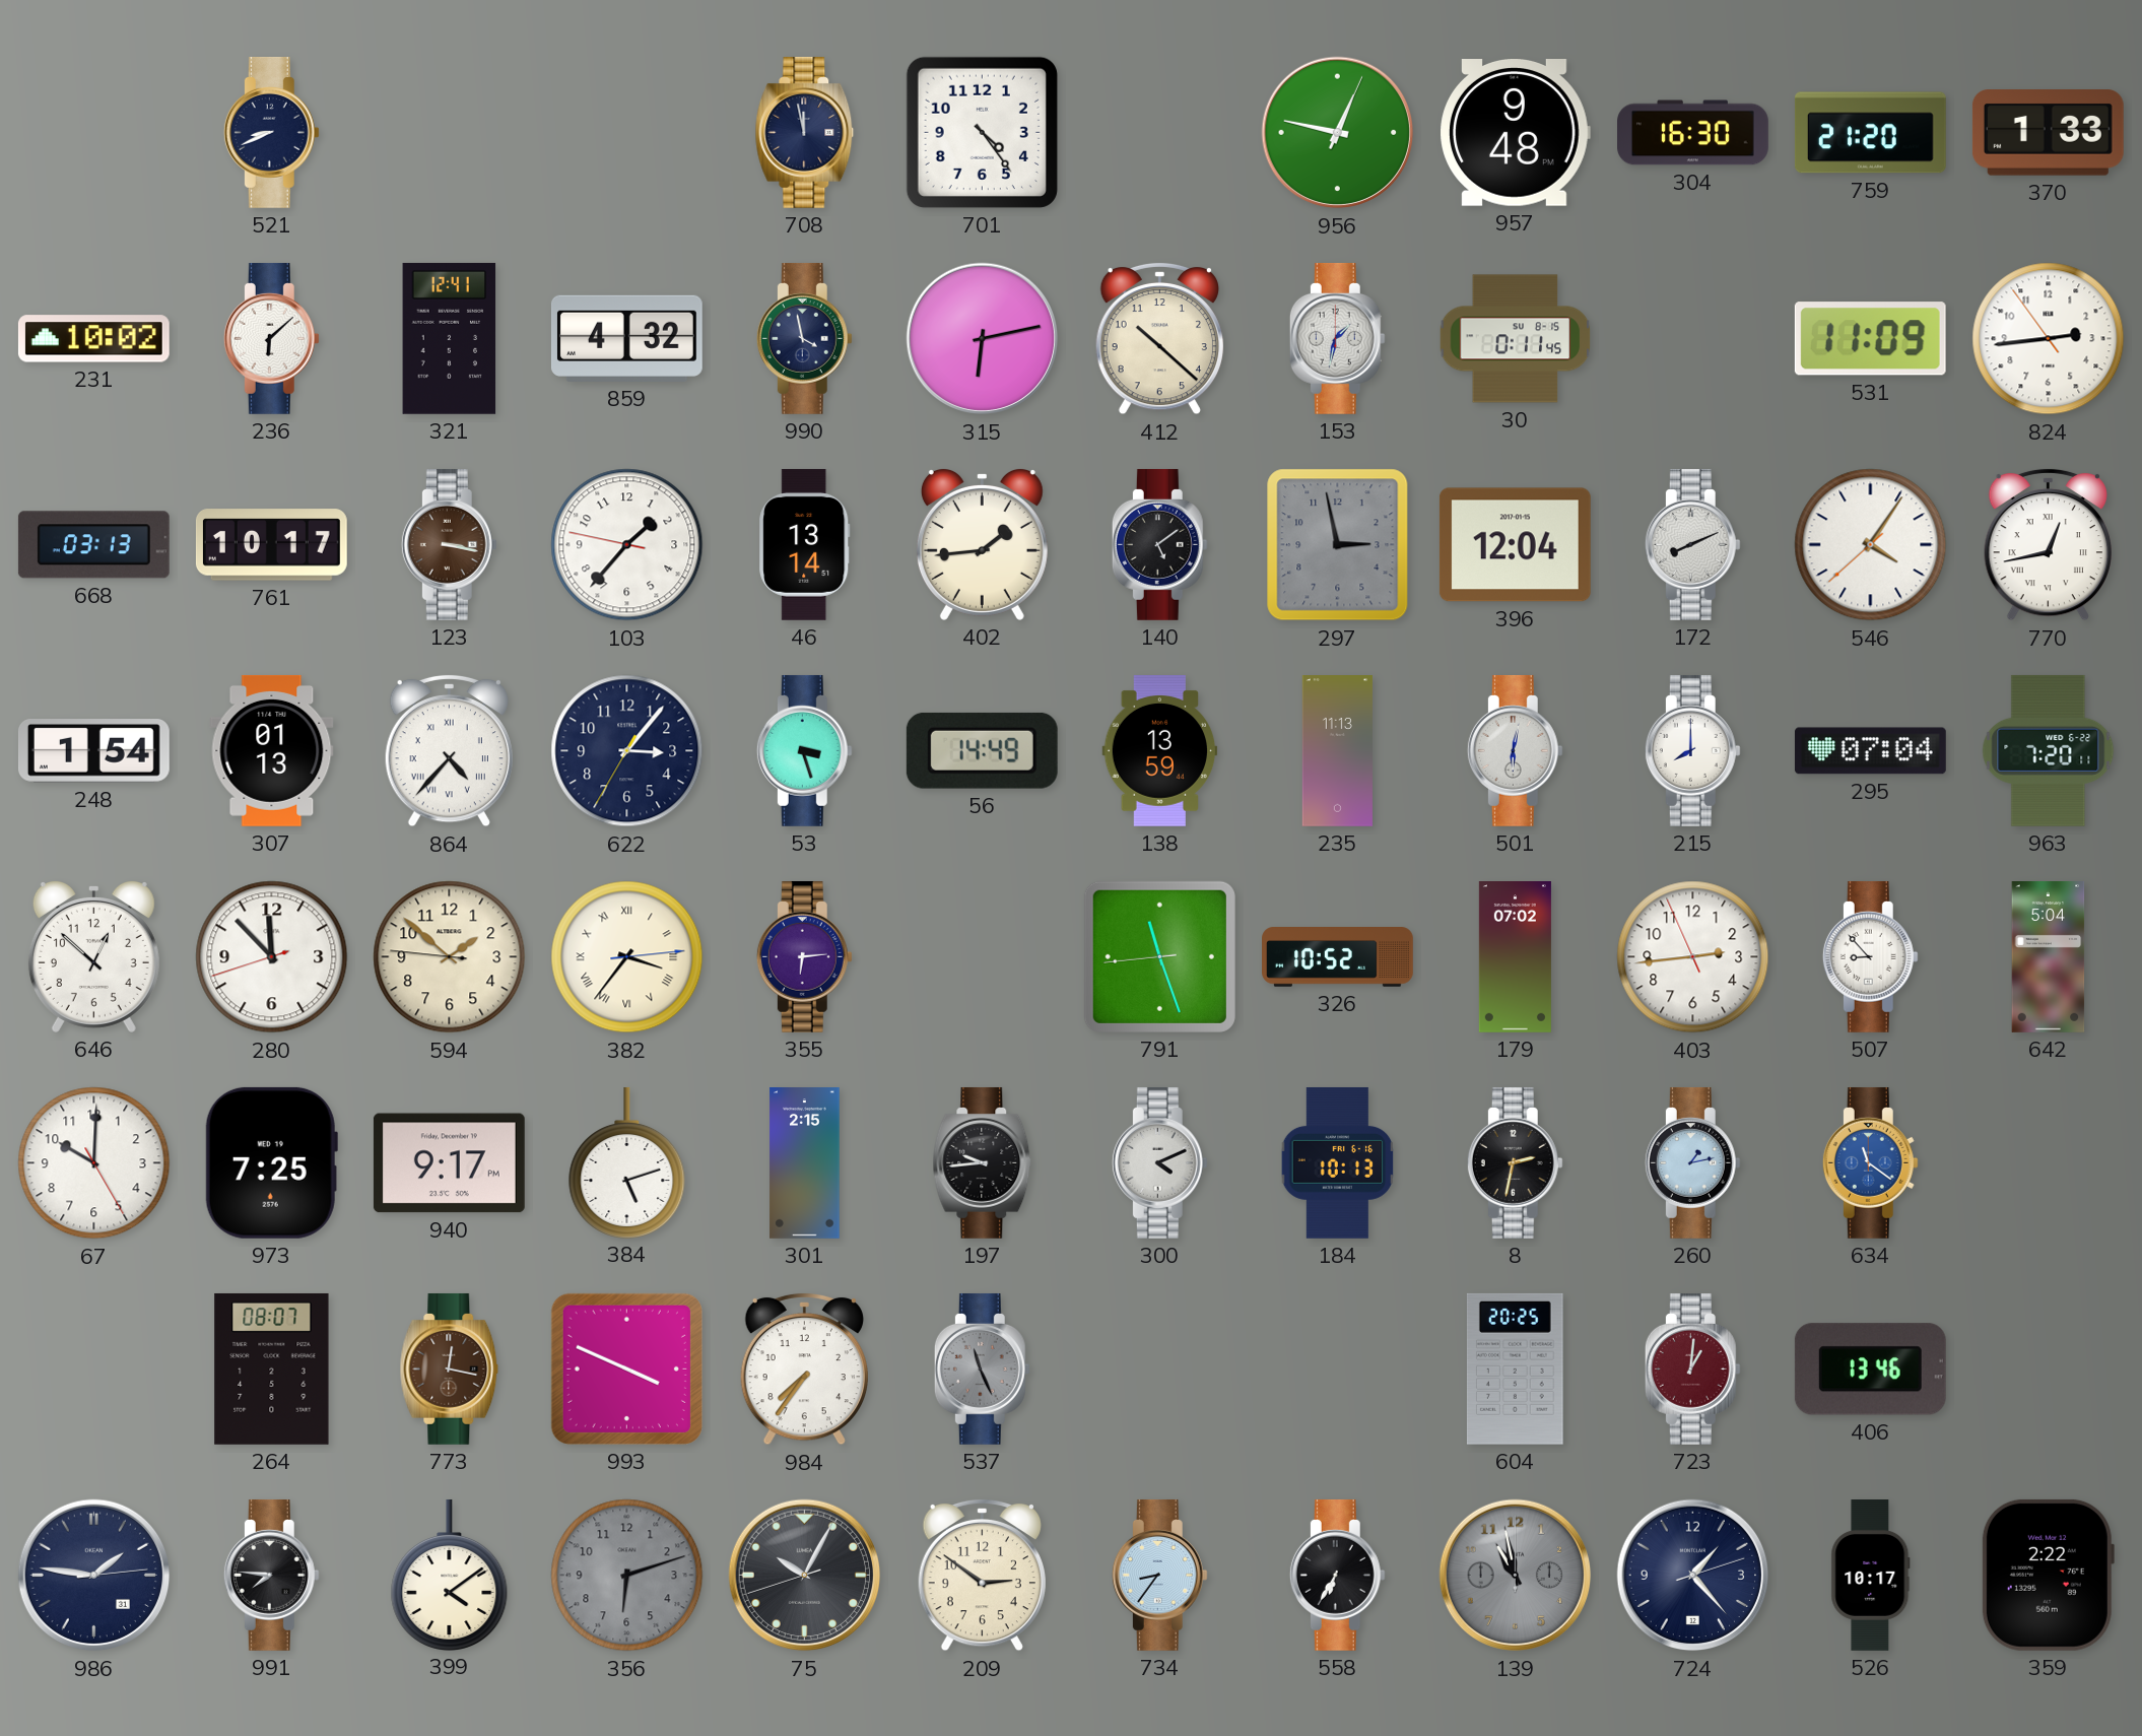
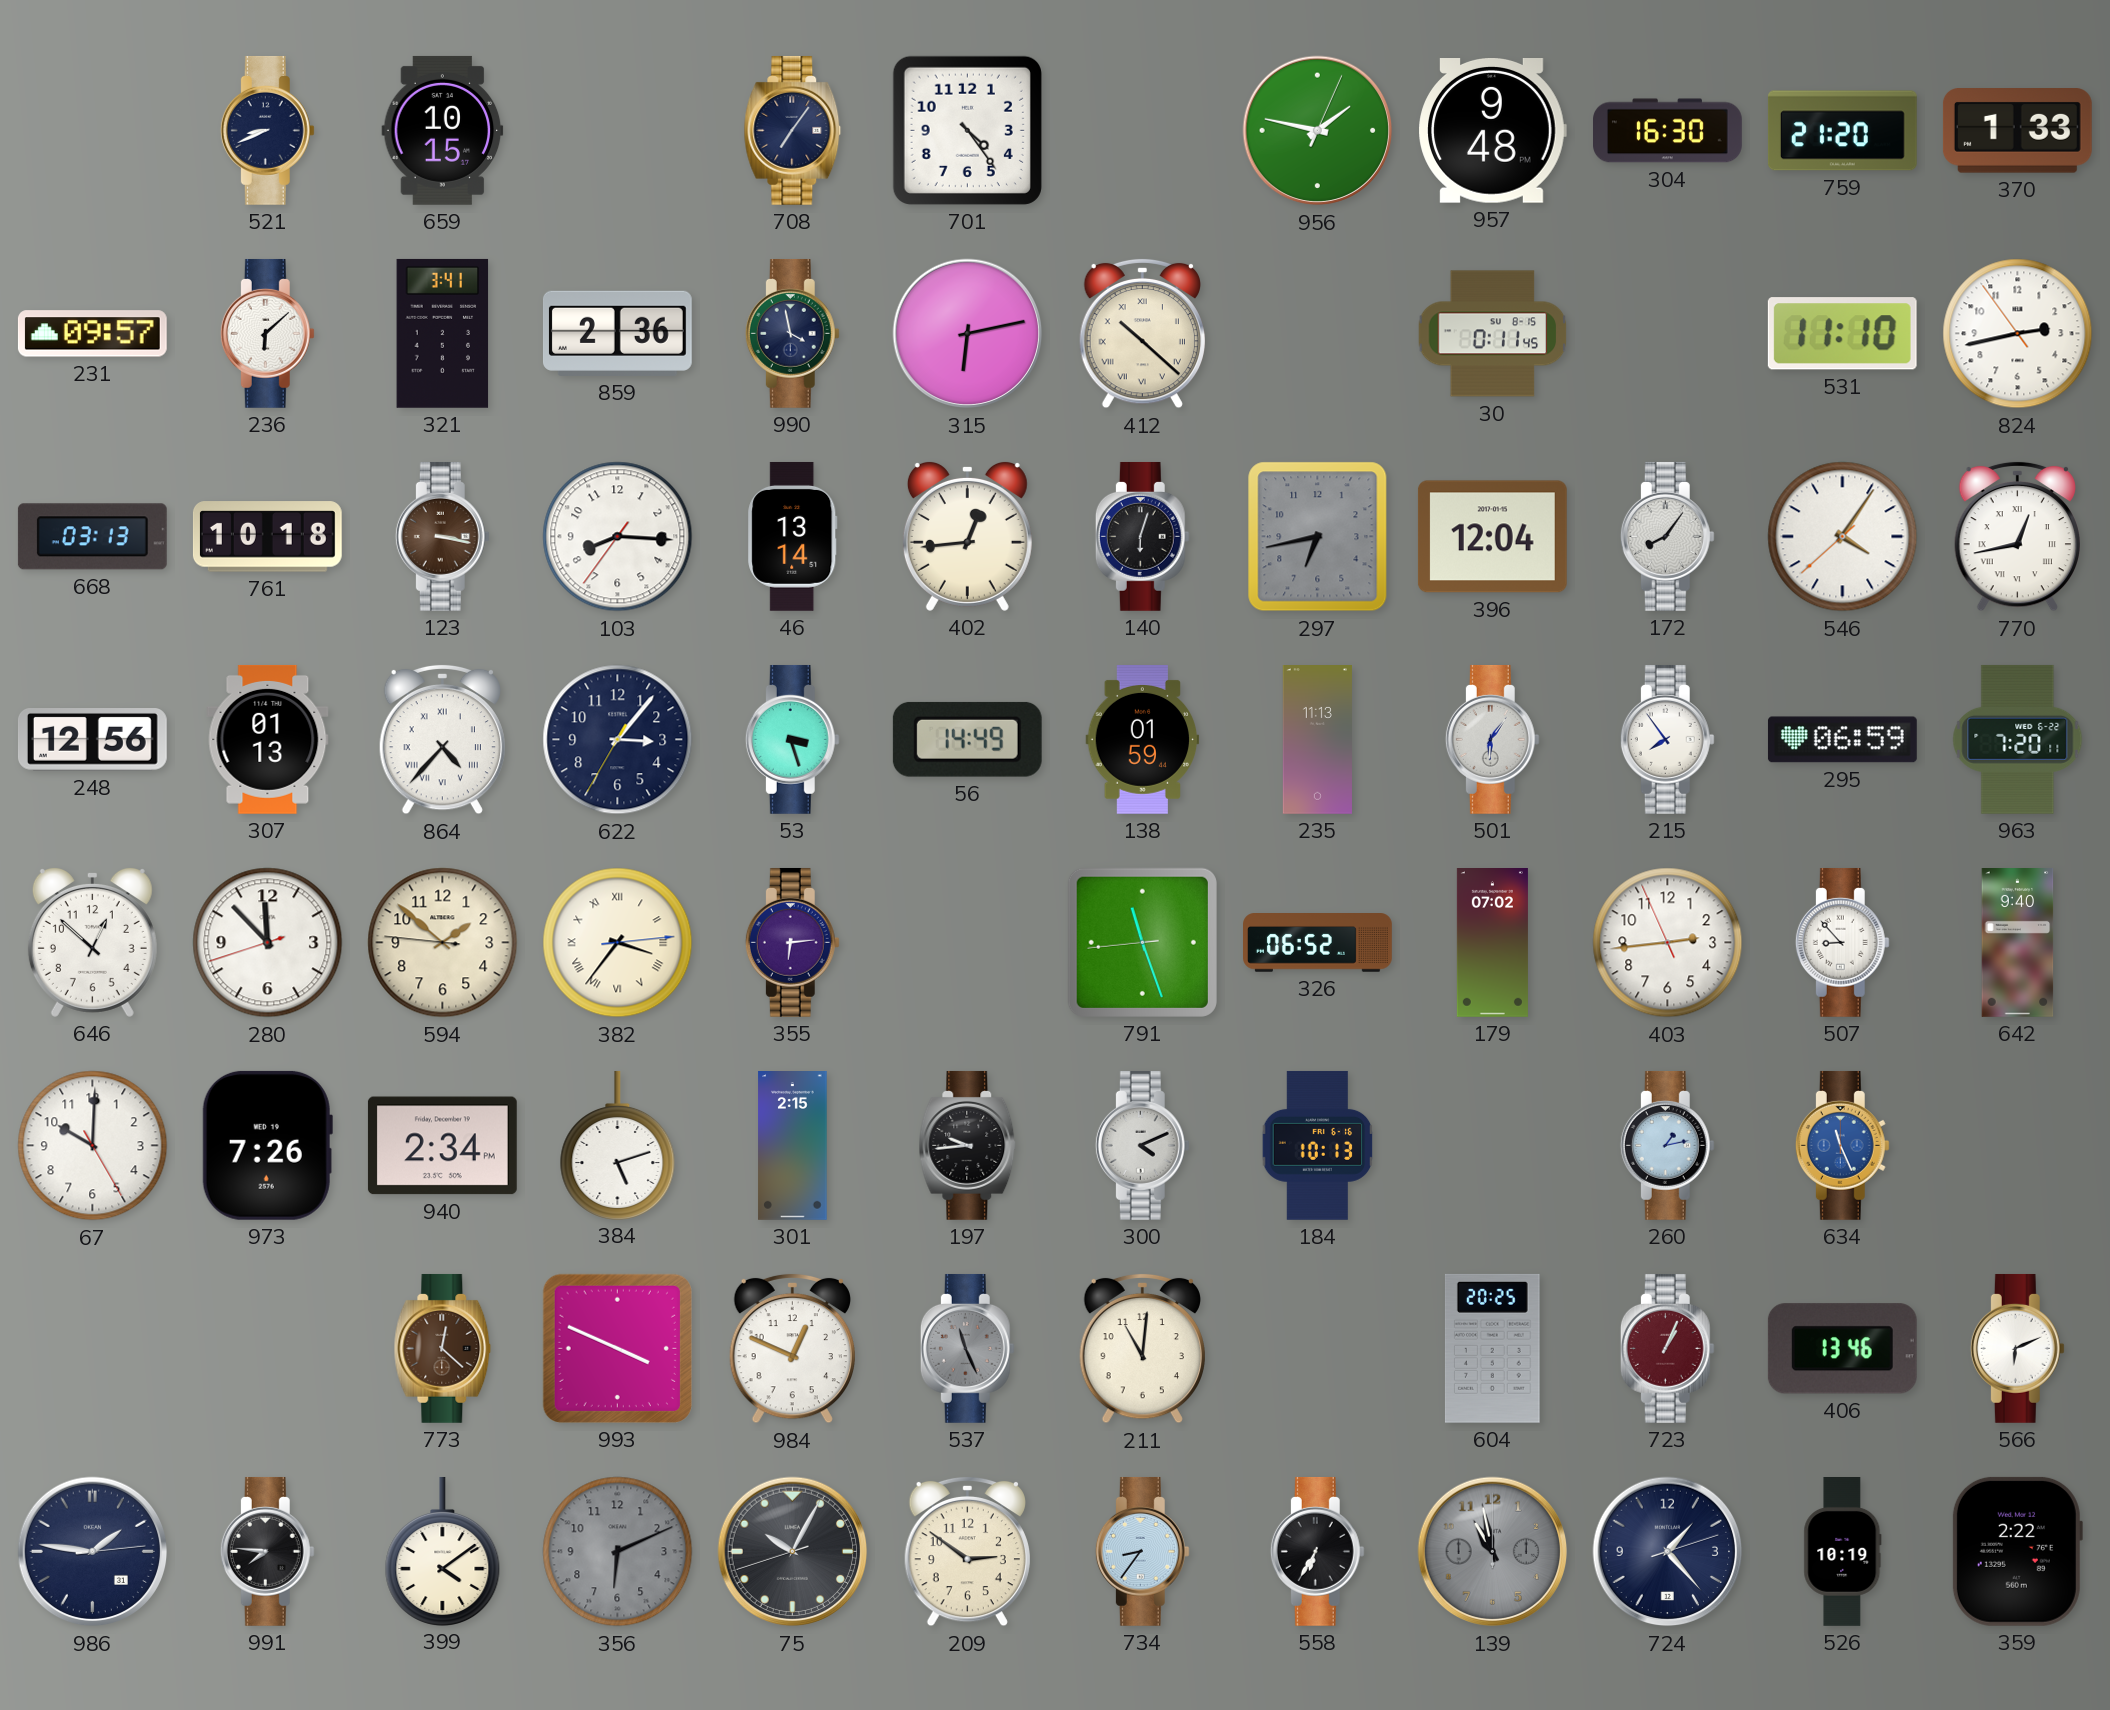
659: none -> 10:15 (443, 130)
708: 11:58 -> 7:06 (793, 130)
956: 12:47 -> 1:47 (1318, 131)
231: 10:02 -> 09:57 (92, 334)
321: 12:41 -> 3:41 (443, 333)
859: 4:32 -> 2:36 (617, 333)
412 numerals: Arabic -> Roman (1142, 333)
153: 1:32 -> none (1337, 338)
531: 11:09 -> 11:10 (1842, 334)
824: 2:43 -> 2:42 (2018, 334)
761: 10:17 -> 10:18 (267, 537)
103: 1:36 -> 8:15 (618, 537)
402: 1:44 -> 12:44 (967, 536)
140: 5:09 -> 6:03 (1142, 536)
297: 2:58 -> 6:43 (1318, 537)
172: 8:11 -> 8:06 (1667, 536)
248: 1:54 -> 12:56 (92, 740)
138: 13:59 -> 01:59 (1143, 739)
501: 6:02 -> 6:06 (1492, 739)
215: 8:00 -> 7:54 (1667, 739)
295: 07:04 -> 06:59 (1842, 740)
326: 10:52 -> 06:52 (1318, 943)
642: 5:04 -> 9:40 (2018, 943)
973: 7:25 -> 7:26 (267, 1145)
940: 9:17 -> 2:34 (442, 1146)
8: 2:32 -> none (1515, 1162)
634: 11:21 -> 11:26 (1842, 1145)
264: 08:07 -> none (272, 1368)
773: 12:17 -> 12:22 (443, 1348)
984: 7:36 -> 12:49 (792, 1348)
211: none -> 11:01 (1142, 1348)
723: 1:01 -> 1:04 (1667, 1348)
566: none -> 6:11 (2017, 1348)
356: 6:12 -> 6:11 (618, 1552)
526: 10:17 -> 10:19 (1843, 1552)
